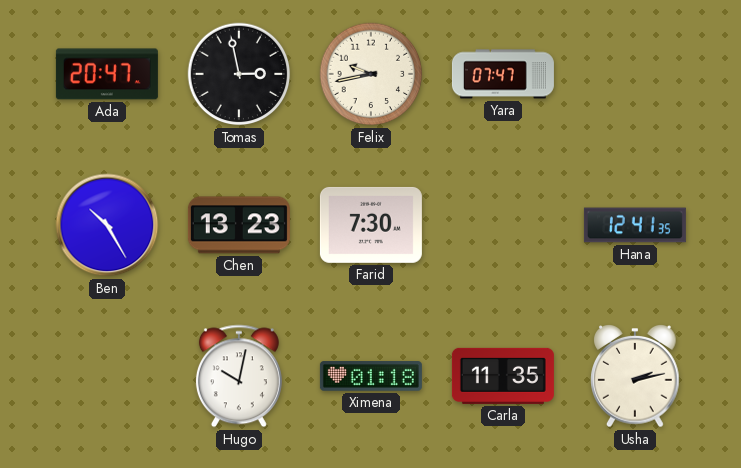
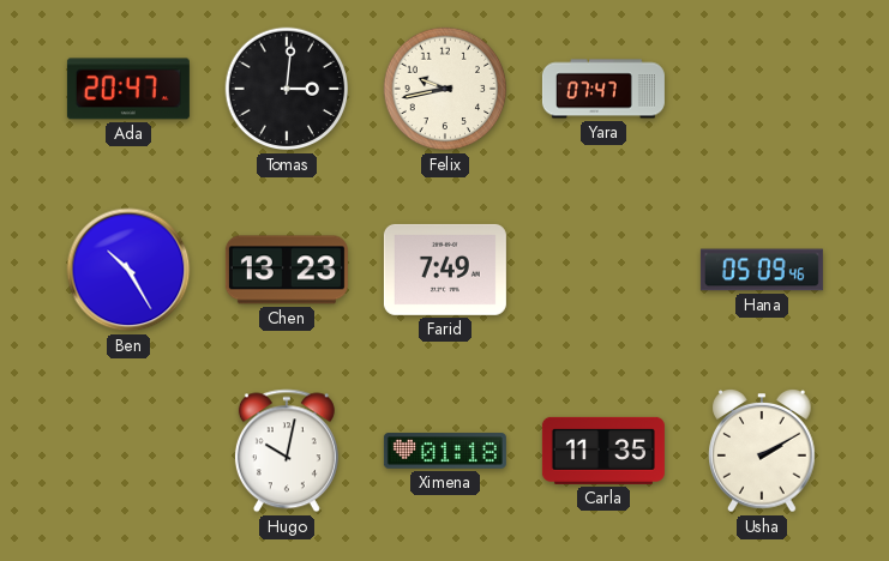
Tomas: 2:58 -> 3:01 (287, 89)
Farid: 7:30 -> 7:49 (445, 270)
Hana: 12:41 -> 05:09 (762, 270)
Usha: 2:13 -> 2:10 (762, 452)
